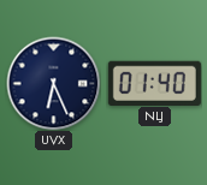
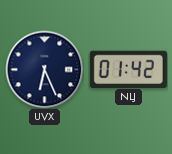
NLJ: 01:40 -> 01:42 (128, 69)
